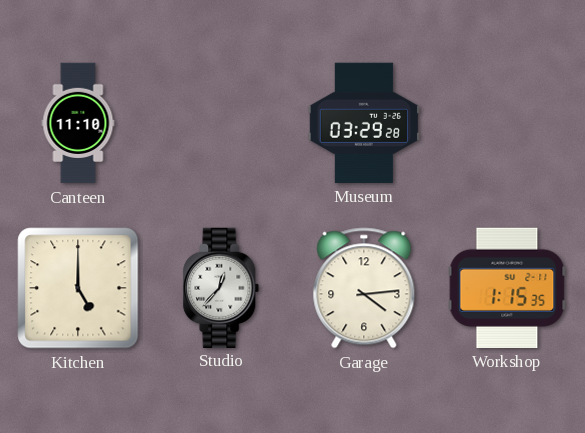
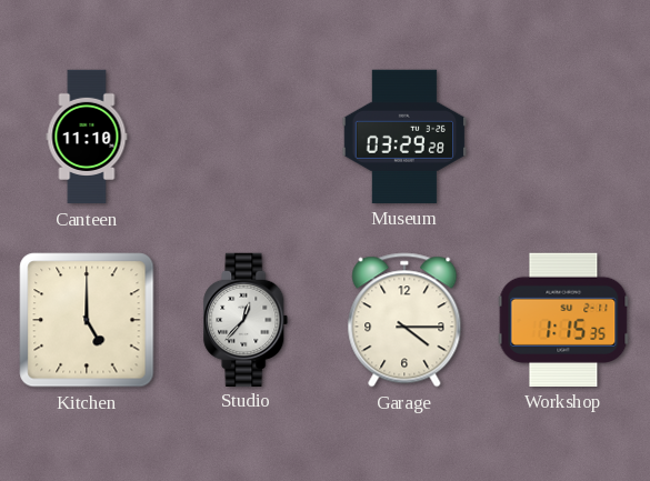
Garage: 4:14 -> 4:15 (404, 320)
